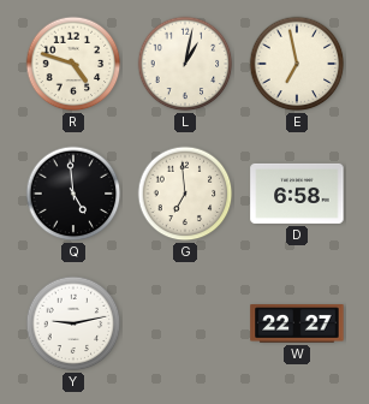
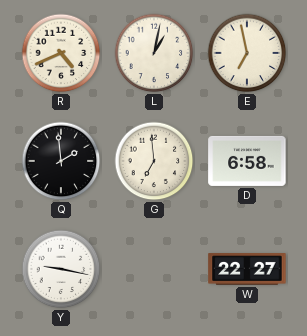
R: 4:48 -> 4:41 (61, 53)
Q: 4:59 -> 1:59 (61, 161)
Y: 9:13 -> 9:17 (61, 269)
